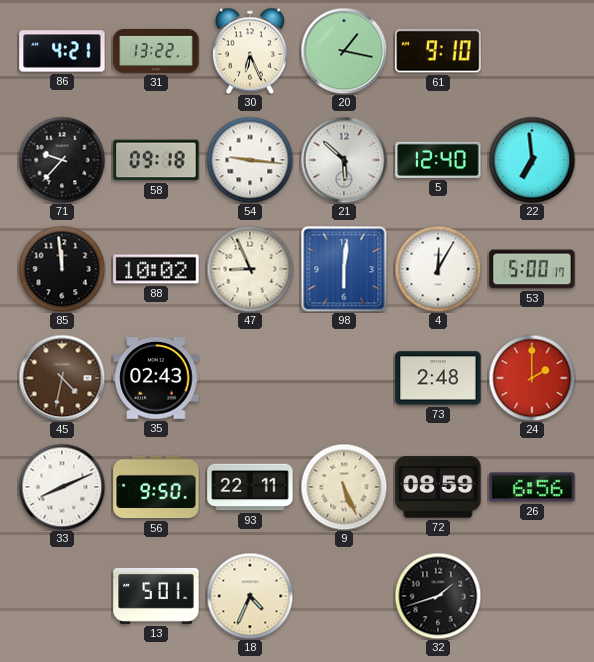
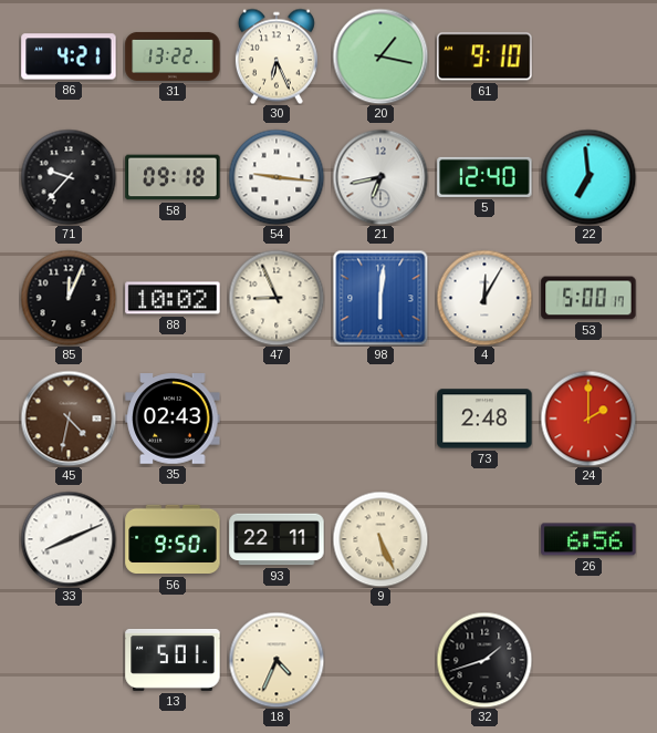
21: 5:52 -> 6:43 (380, 177)
85: 11:59 -> 12:04 (69, 298)
72: 08:59 -> none (438, 487)
